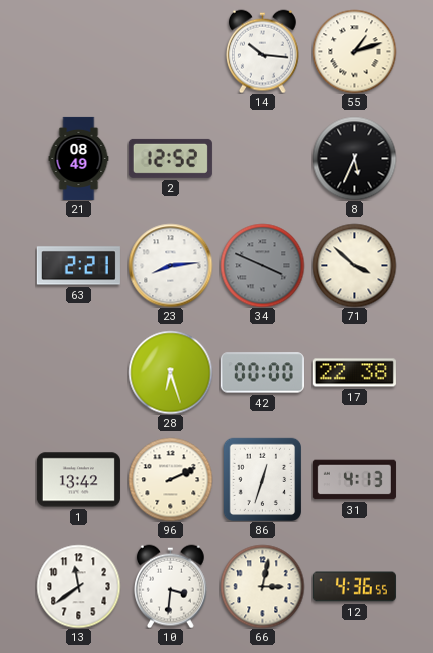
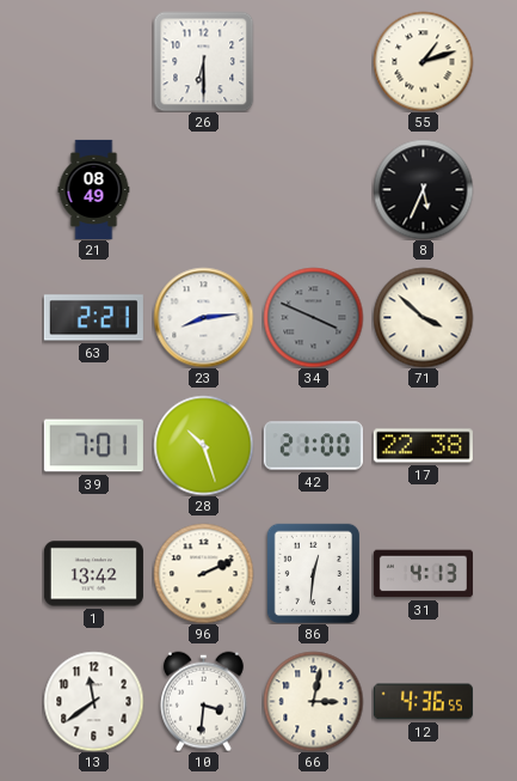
26: none -> 6:30 (203, 61)
14: 10:16 -> none (262, 51)
2: 12:52 -> none (170, 158)
39: none -> 7:01 (93, 446)
28: 6:27 -> 10:27 (203, 445)
42: 00:00 -> 21:00 (313, 446)
86: 12:33 -> 12:31 (313, 573)
